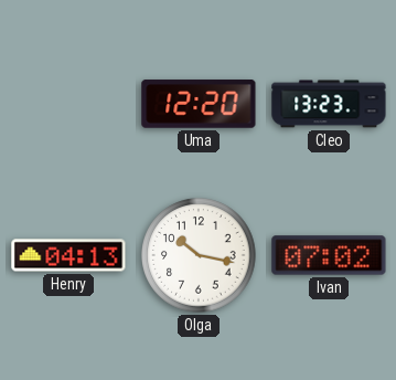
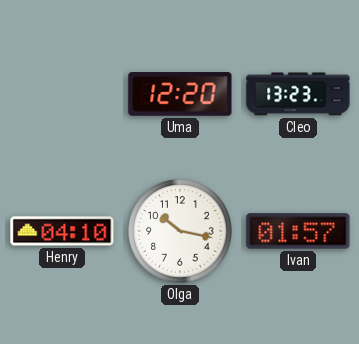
Henry: 04:13 -> 04:10 (62, 231)
Ivan: 07:02 -> 01:57 (298, 231)
